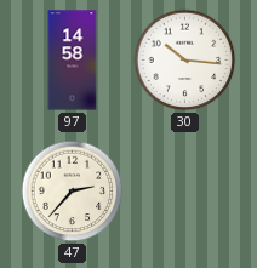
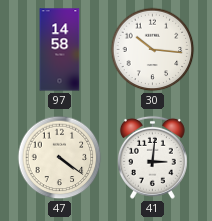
47: 2:37 -> 4:21 (60, 158)
41: none -> 3:01 (152, 157)
